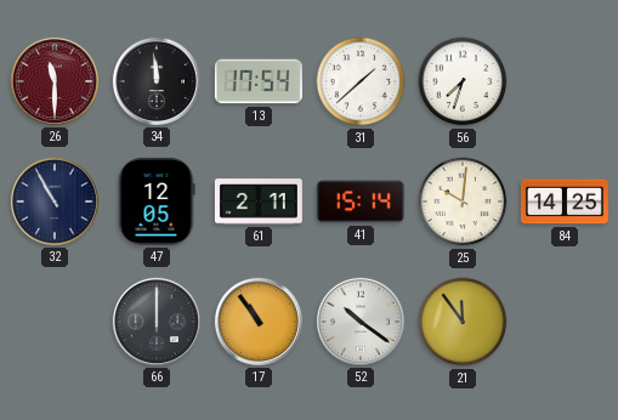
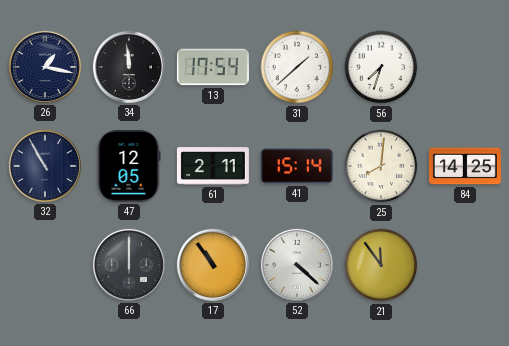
26: 11:30 -> 1:17 (45, 67)
26 dial: burgundy -> navy (45, 67)
25: 10:01 -> 8:01 (381, 166)
52: 10:21 -> 4:22 (297, 265)
